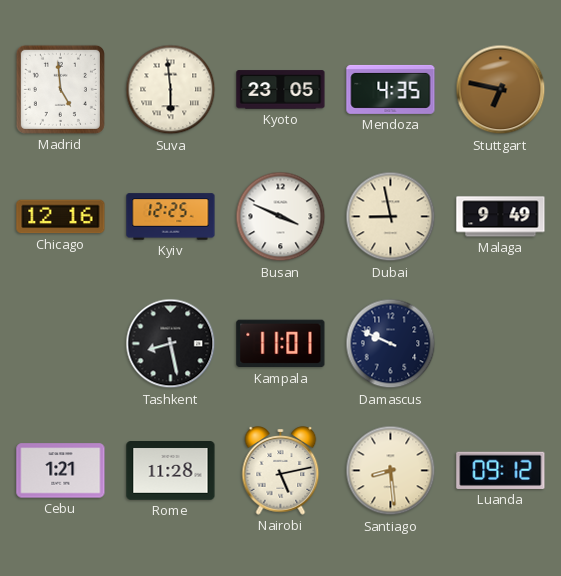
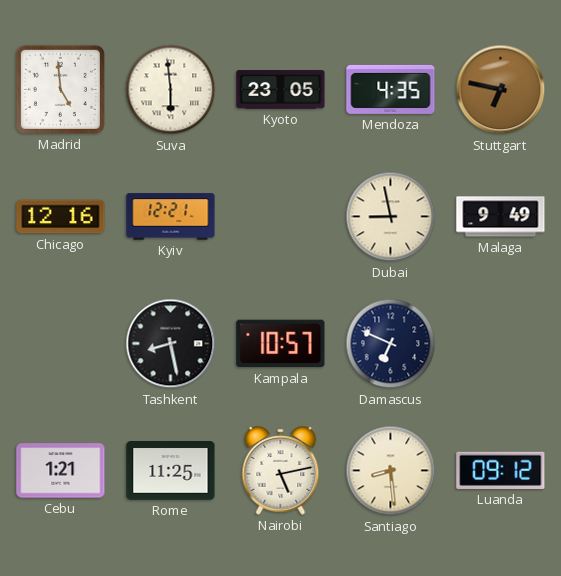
Kyiv: 12:25 -> 12:21 (171, 217)
Busan: 3:49 -> none (281, 217)
Kampala: 11:01 -> 10:57 (281, 344)
Damascus: 9:49 -> 6:49 (391, 344)
Rome: 11:28 -> 11:25 (171, 471)
